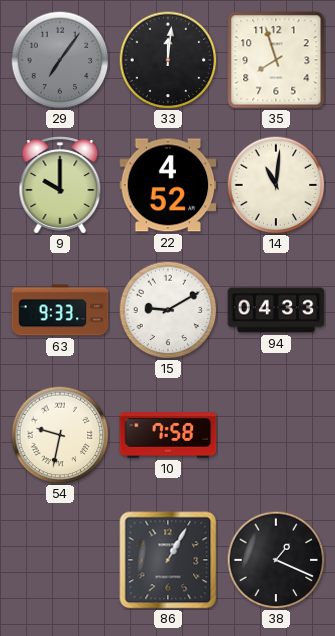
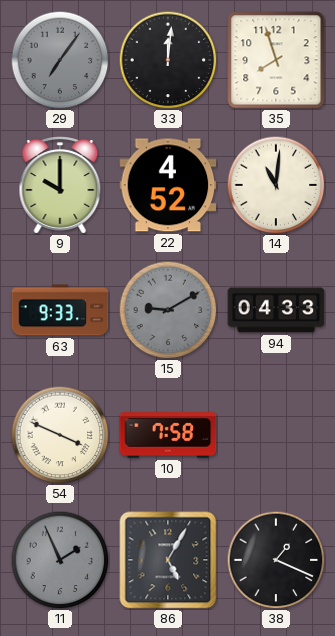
15 dial: white -> grey (168, 310)
54: 9:32 -> 3:49 (60, 435)
11: none -> 1:56 (60, 560)
86: 1:05 -> 5:05 (168, 560)
